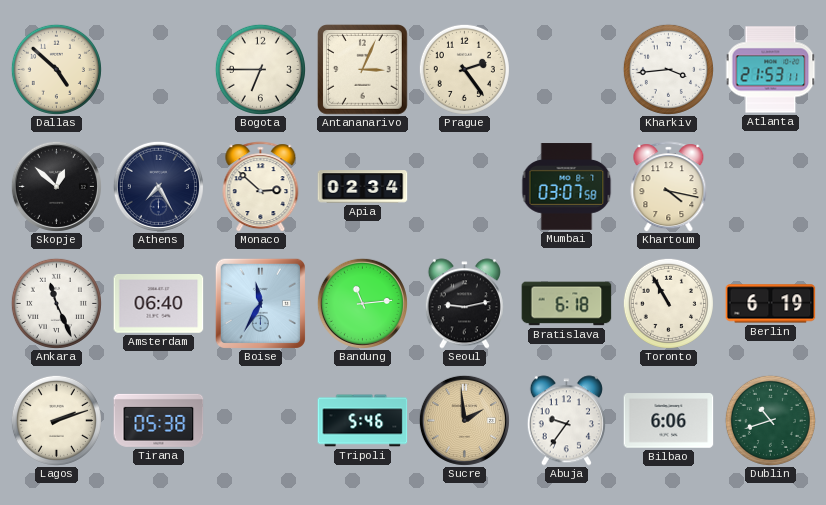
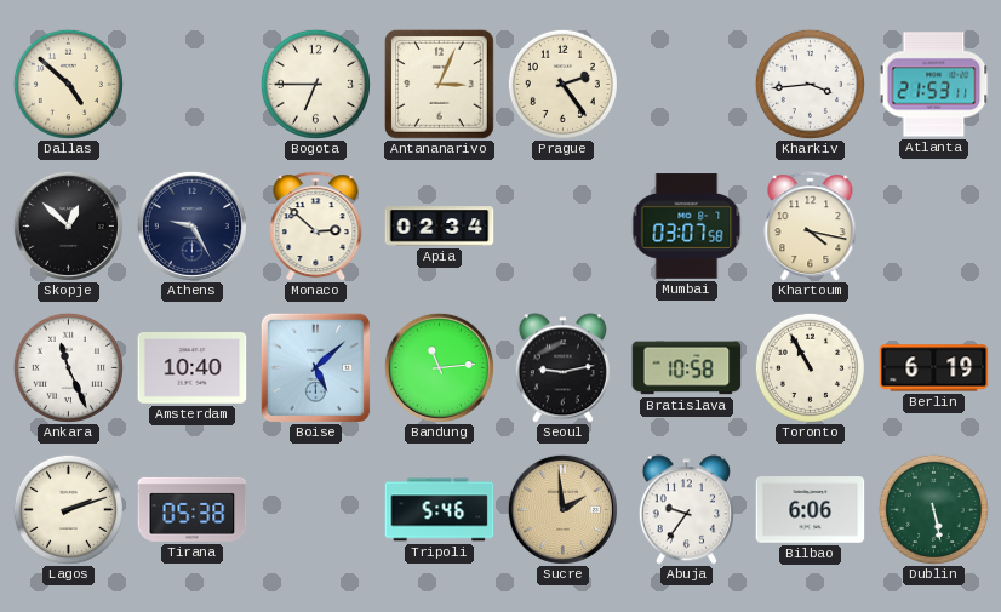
Athens: 7:25 -> 9:25 (191, 225)
Amsterdam: 06:40 -> 10:40 (193, 368)
Boise: 11:35 -> 5:08 (315, 367)
Bratislava: 6:18 -> 10:58 (687, 368)
Dublin: 10:42 -> 5:28 (933, 509)
